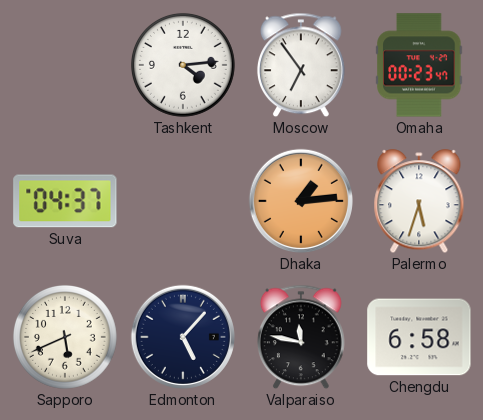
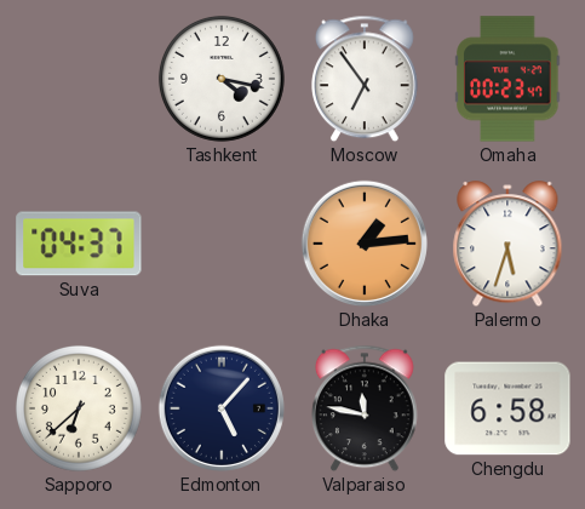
Tashkent: 4:14 -> 4:17 (222, 79)
Sapporo: 5:41 -> 6:38 (79, 408)
